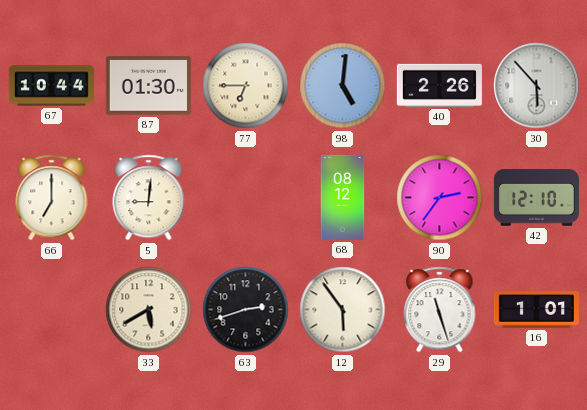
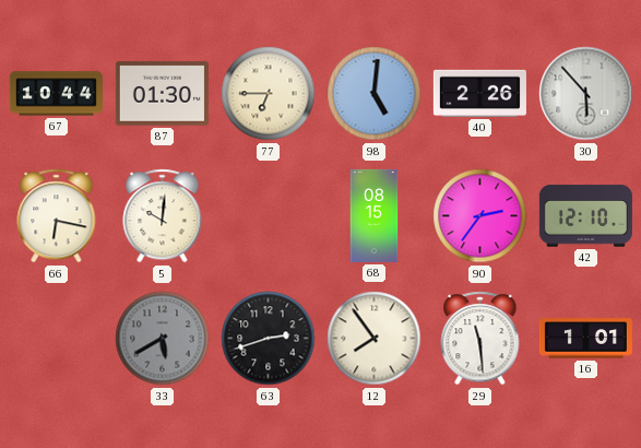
66: 7:00 -> 6:17 (57, 216)
5: 9:01 -> 10:01 (163, 216)
68: 08:12 -> 08:15 (375, 215)
33 dial: cream -> grey (163, 339)
12: 5:54 -> 7:54 (375, 339)
29: 11:27 -> 11:29 (480, 339)
